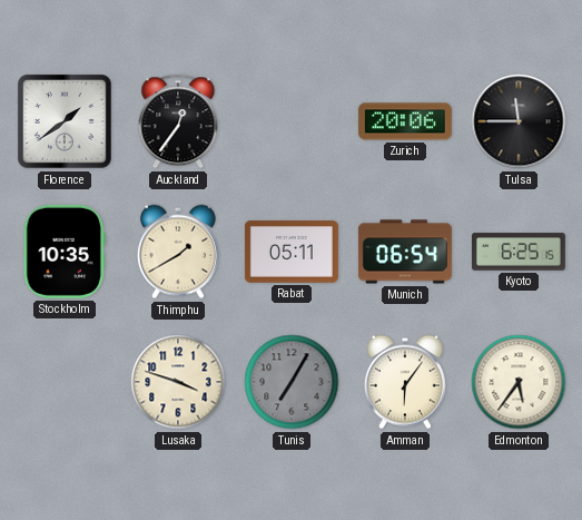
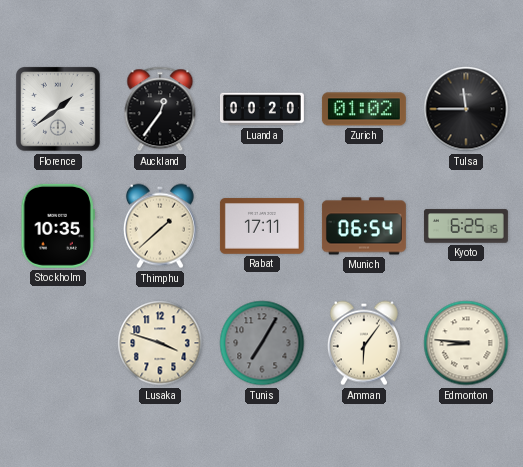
Luanda: none -> 00:20 (262, 109)
Zurich: 20:06 -> 01:02 (364, 109)
Thimphu: 1:40 -> 1:38 (160, 226)
Rabat: 05:11 -> 17:11 (262, 226)
Edmonton: 5:36 -> 8:46 (466, 343)
